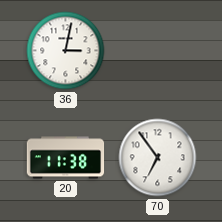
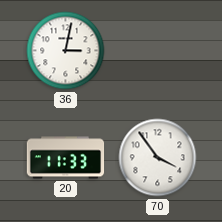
20: 11:38 -> 11:33 (66, 158)
70: 6:54 -> 3:54 (158, 158)
